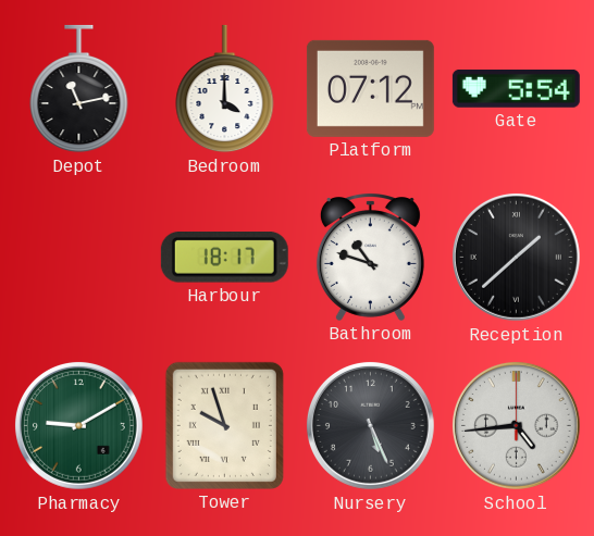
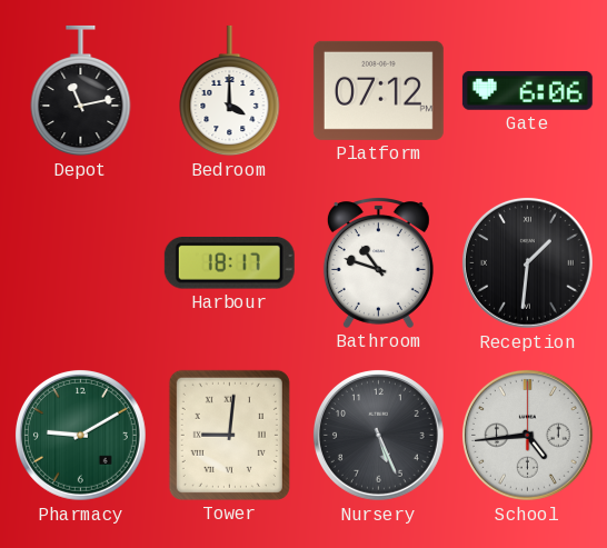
Gate: 5:54 -> 6:06 (527, 90)
Reception: 1:38 -> 1:31 (527, 262)
Tower: 9:57 -> 9:01 (229, 435)
